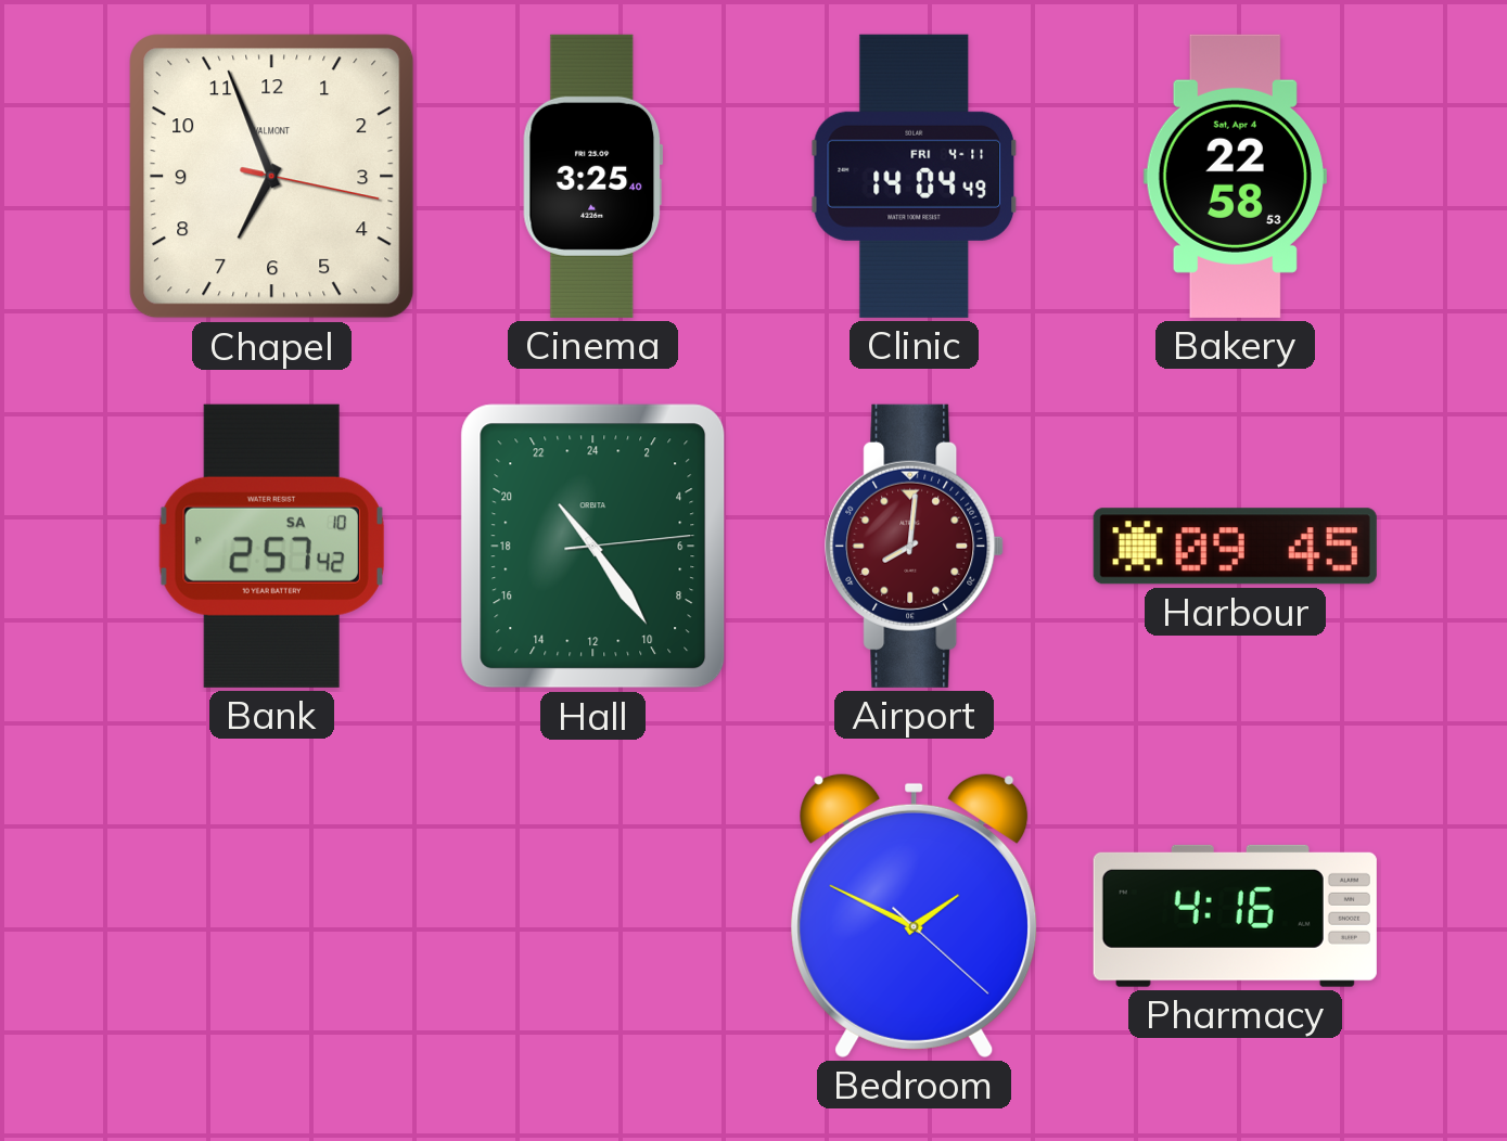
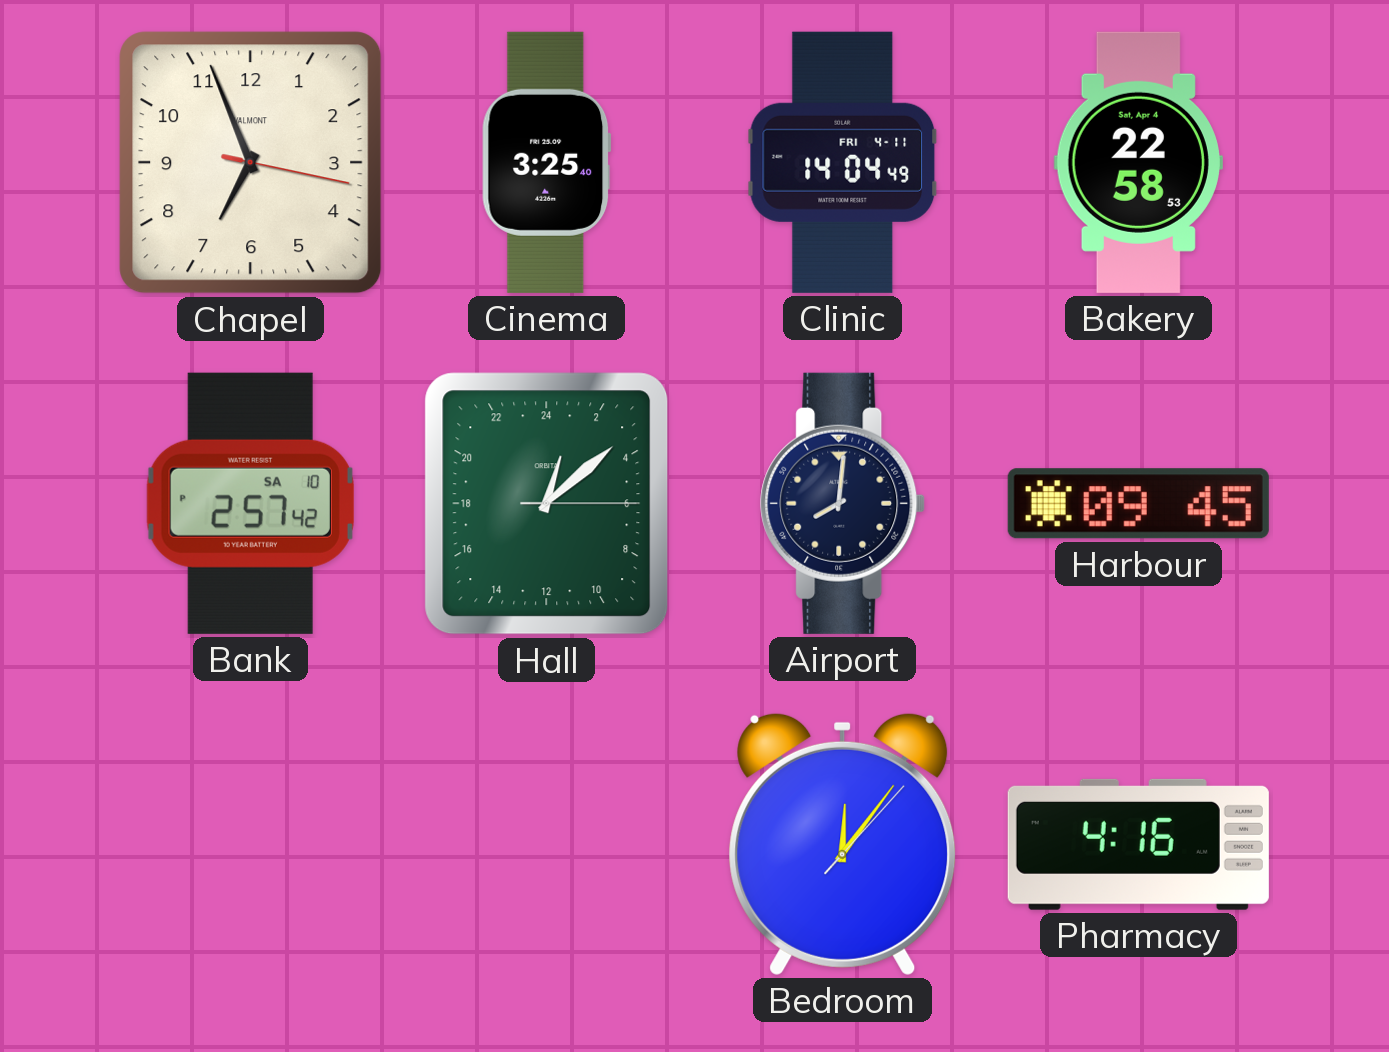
Hall: 21:24 -> 1:08 (547, 504)
Airport dial: burgundy -> navy (843, 503)
Bedroom: 1:49 -> 12:06 (843, 844)
